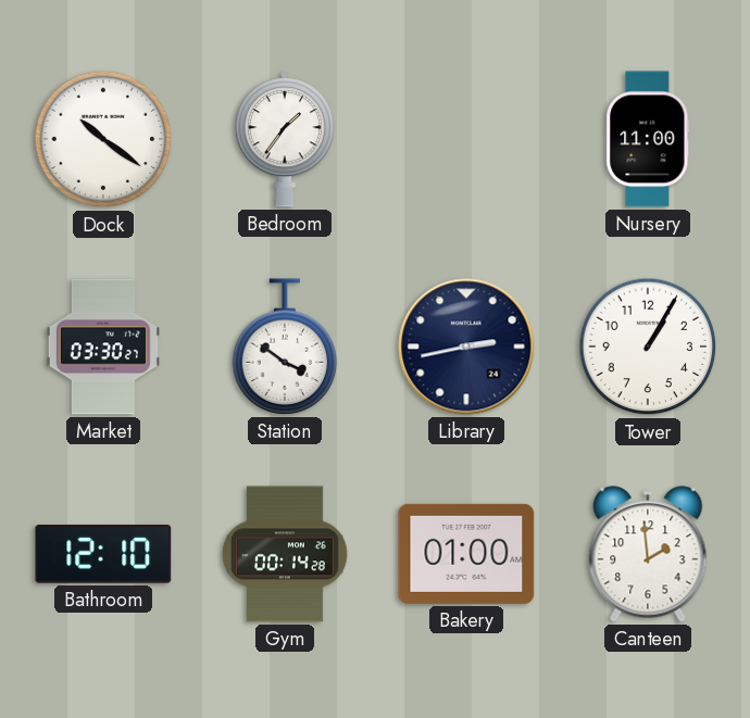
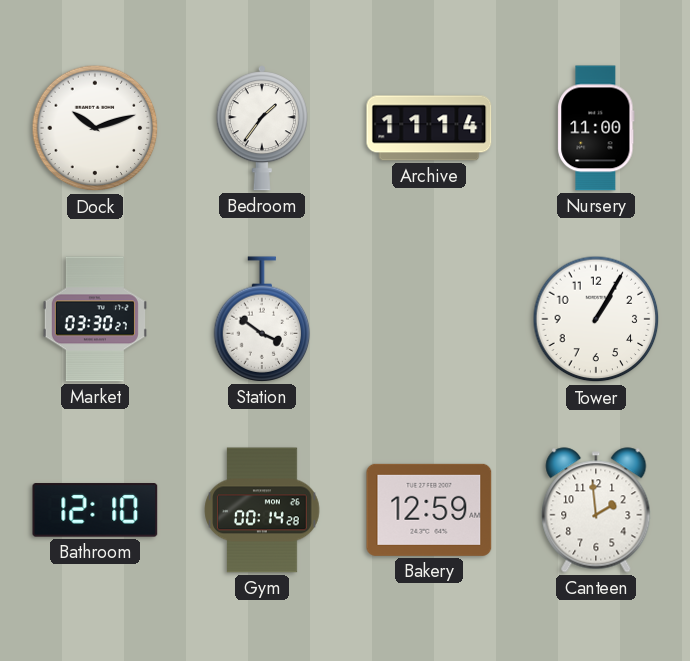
Dock: 10:21 -> 10:12 (95, 128)
Archive: none -> 11:14 (429, 128)
Library: 2:43 -> none (466, 347)
Bakery: 01:00 -> 12:59 (429, 510)
